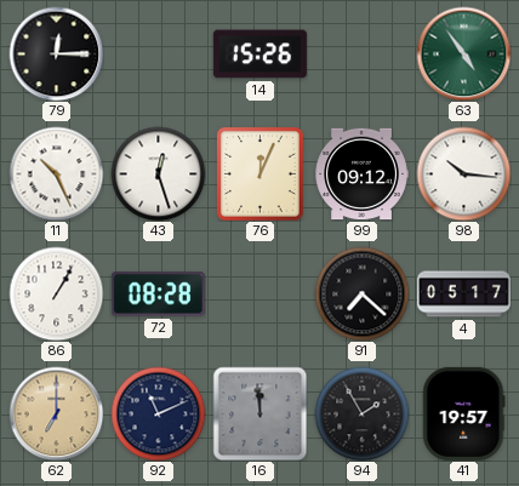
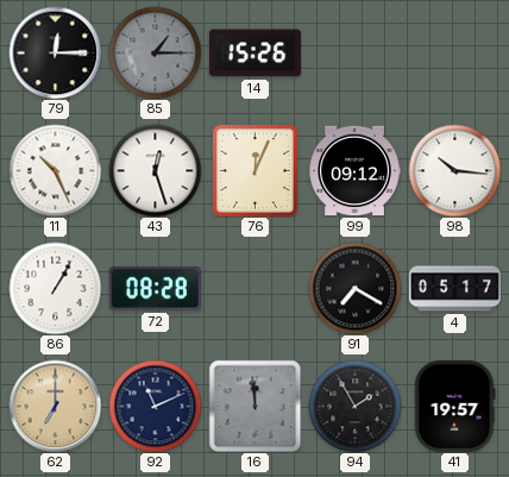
85: none -> 1:15 (155, 52)
63: 4:54 -> none (463, 53)
91: 7:22 -> 7:20 (354, 288)
